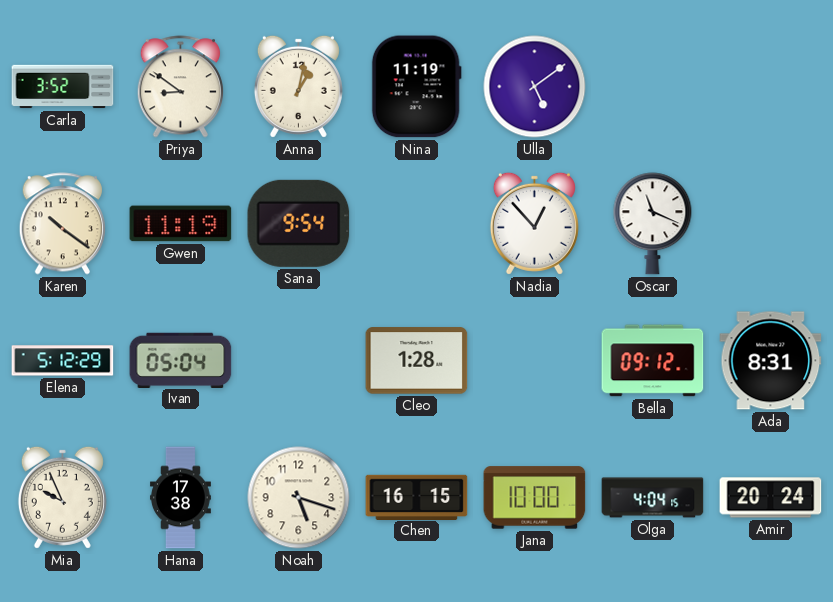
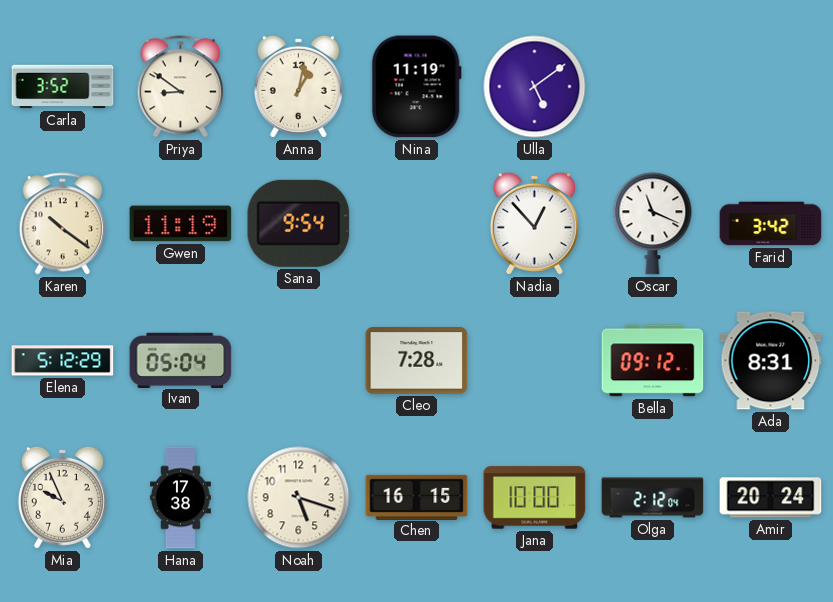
Farid: none -> 3:42 (771, 224)
Cleo: 1:28 -> 7:28 (417, 361)
Olga: 4:04 -> 2:12 (653, 498)
